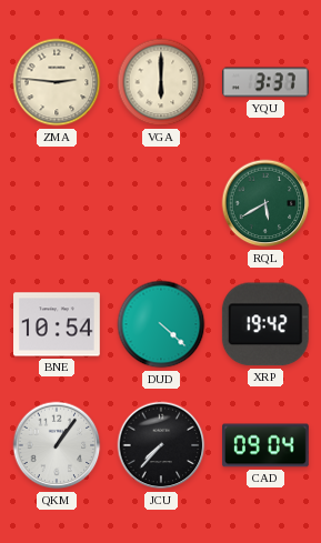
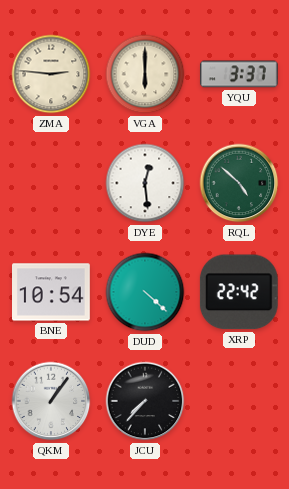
DYE: none -> 12:29 (145, 183)
RQL: 5:40 -> 4:52 (239, 183)
XRP: 19:42 -> 22:42 (239, 292)
CAD: 09:04 -> none (267, 445)
